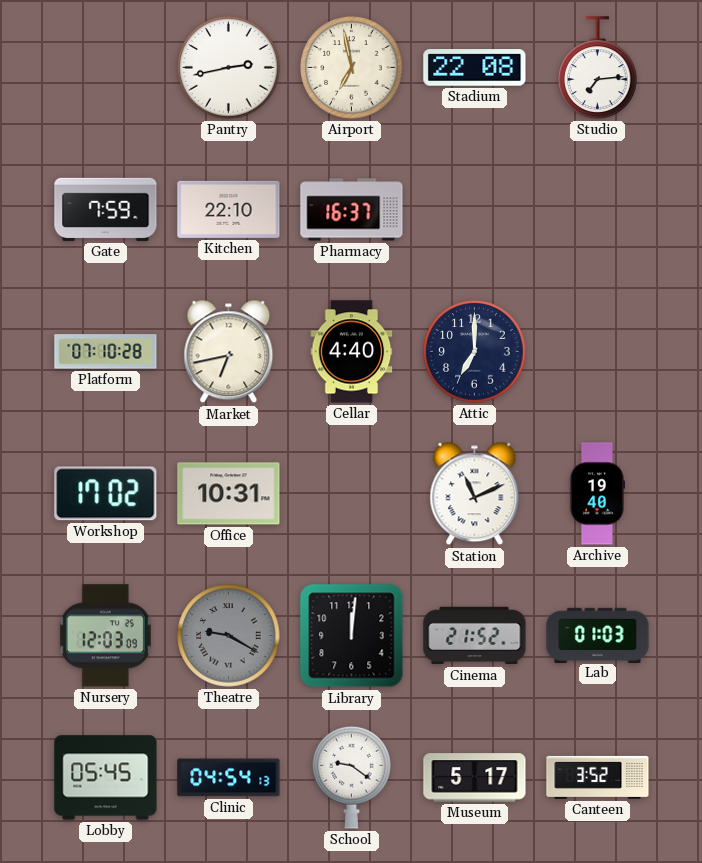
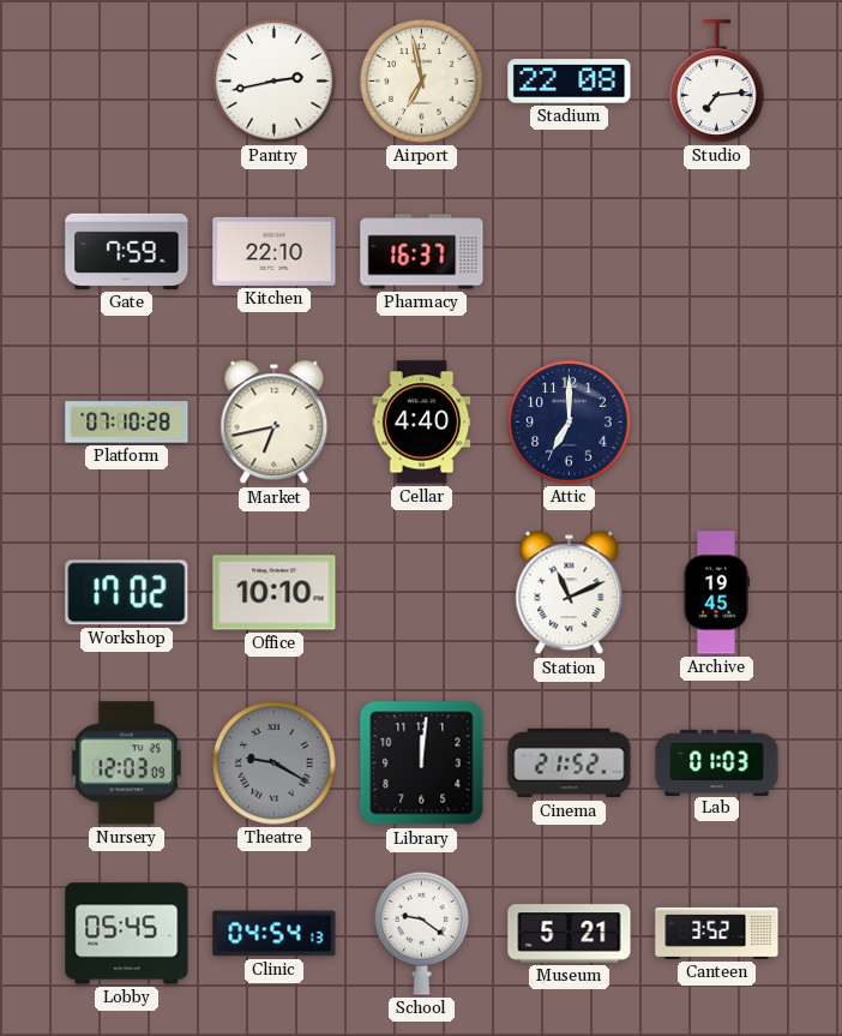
Office: 10:31 -> 10:10 (275, 593)
Archive: 19:40 -> 19:45 (715, 593)
Museum: 5:17 -> 5:21 (570, 934)
